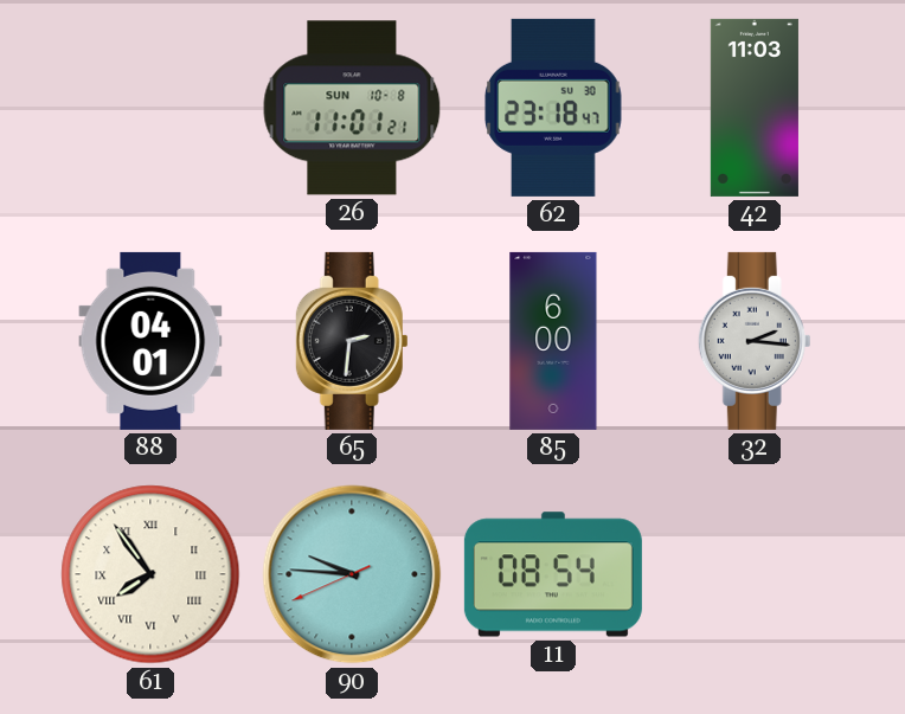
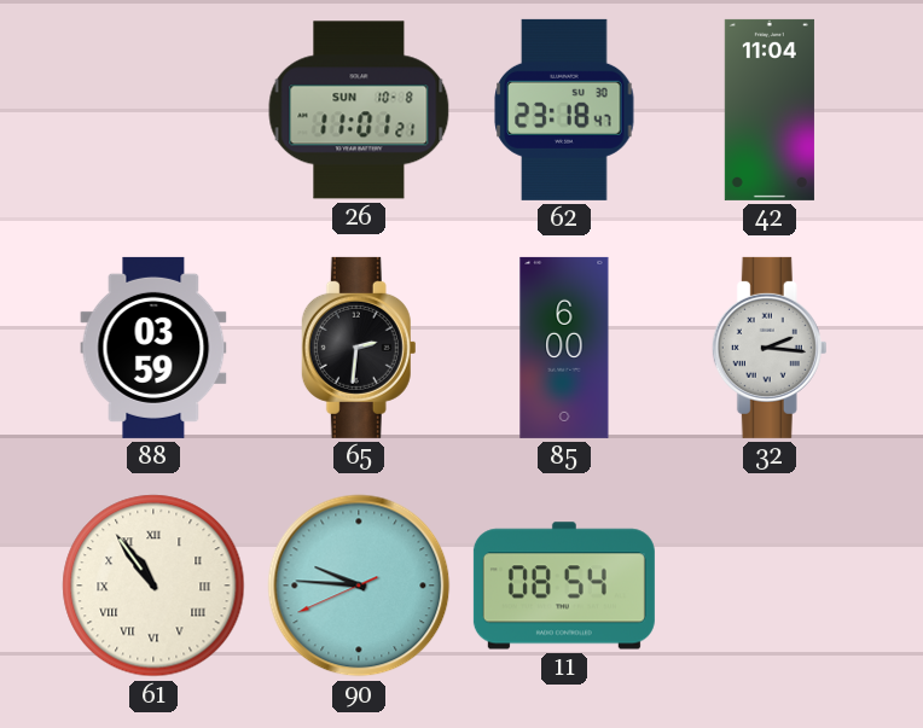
42: 11:03 -> 11:04 (770, 110)
88: 04:01 -> 03:59 (153, 348)
61: 7:54 -> 10:54 (153, 586)
